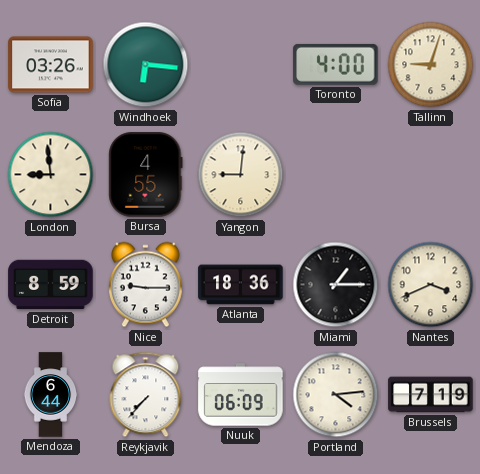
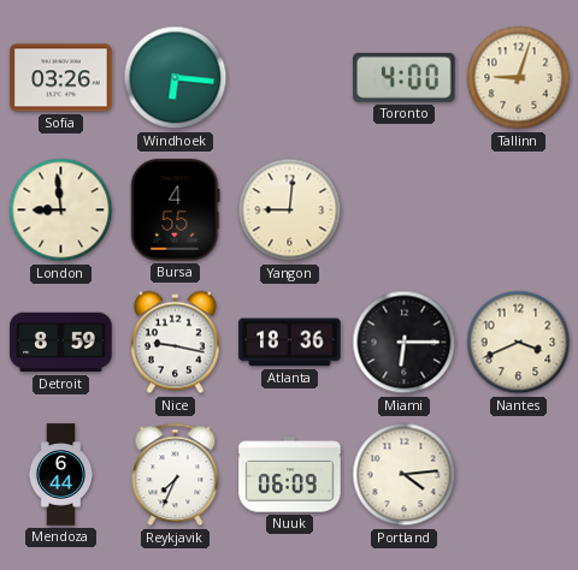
Nice: 9:15 -> 9:17 (175, 343)
Miami: 1:15 -> 6:15 (405, 343)
Reykjavik: 7:37 -> 7:34 (176, 475)
Brussels: 7:19 -> none (431, 395)
